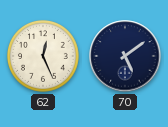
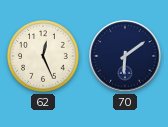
70: 5:09 -> 6:09 (125, 56)
